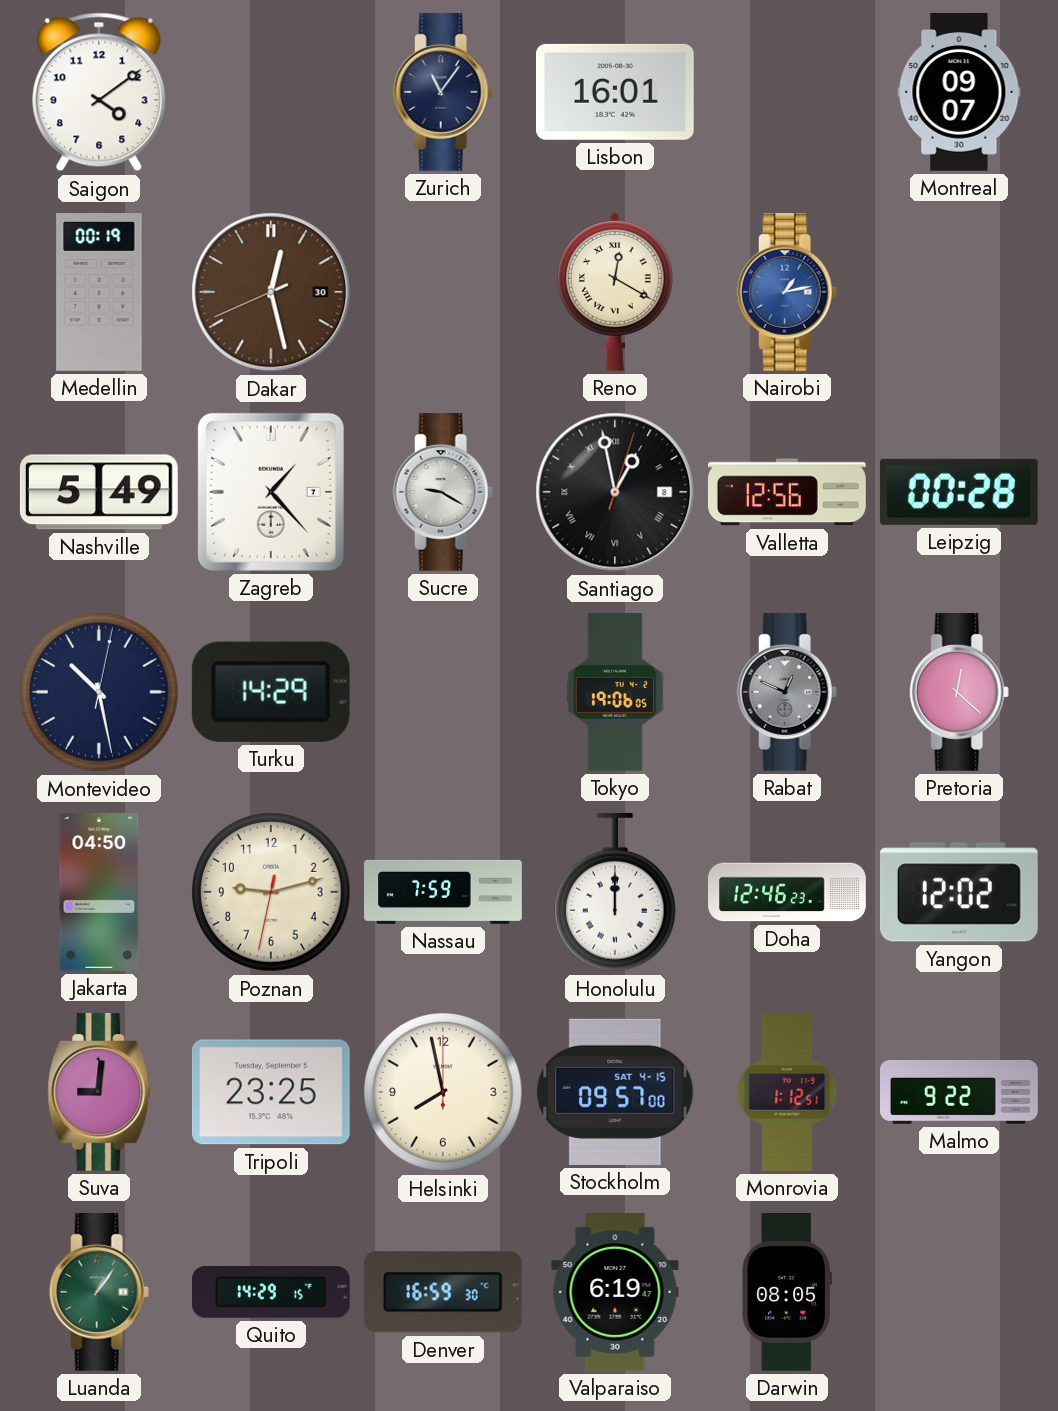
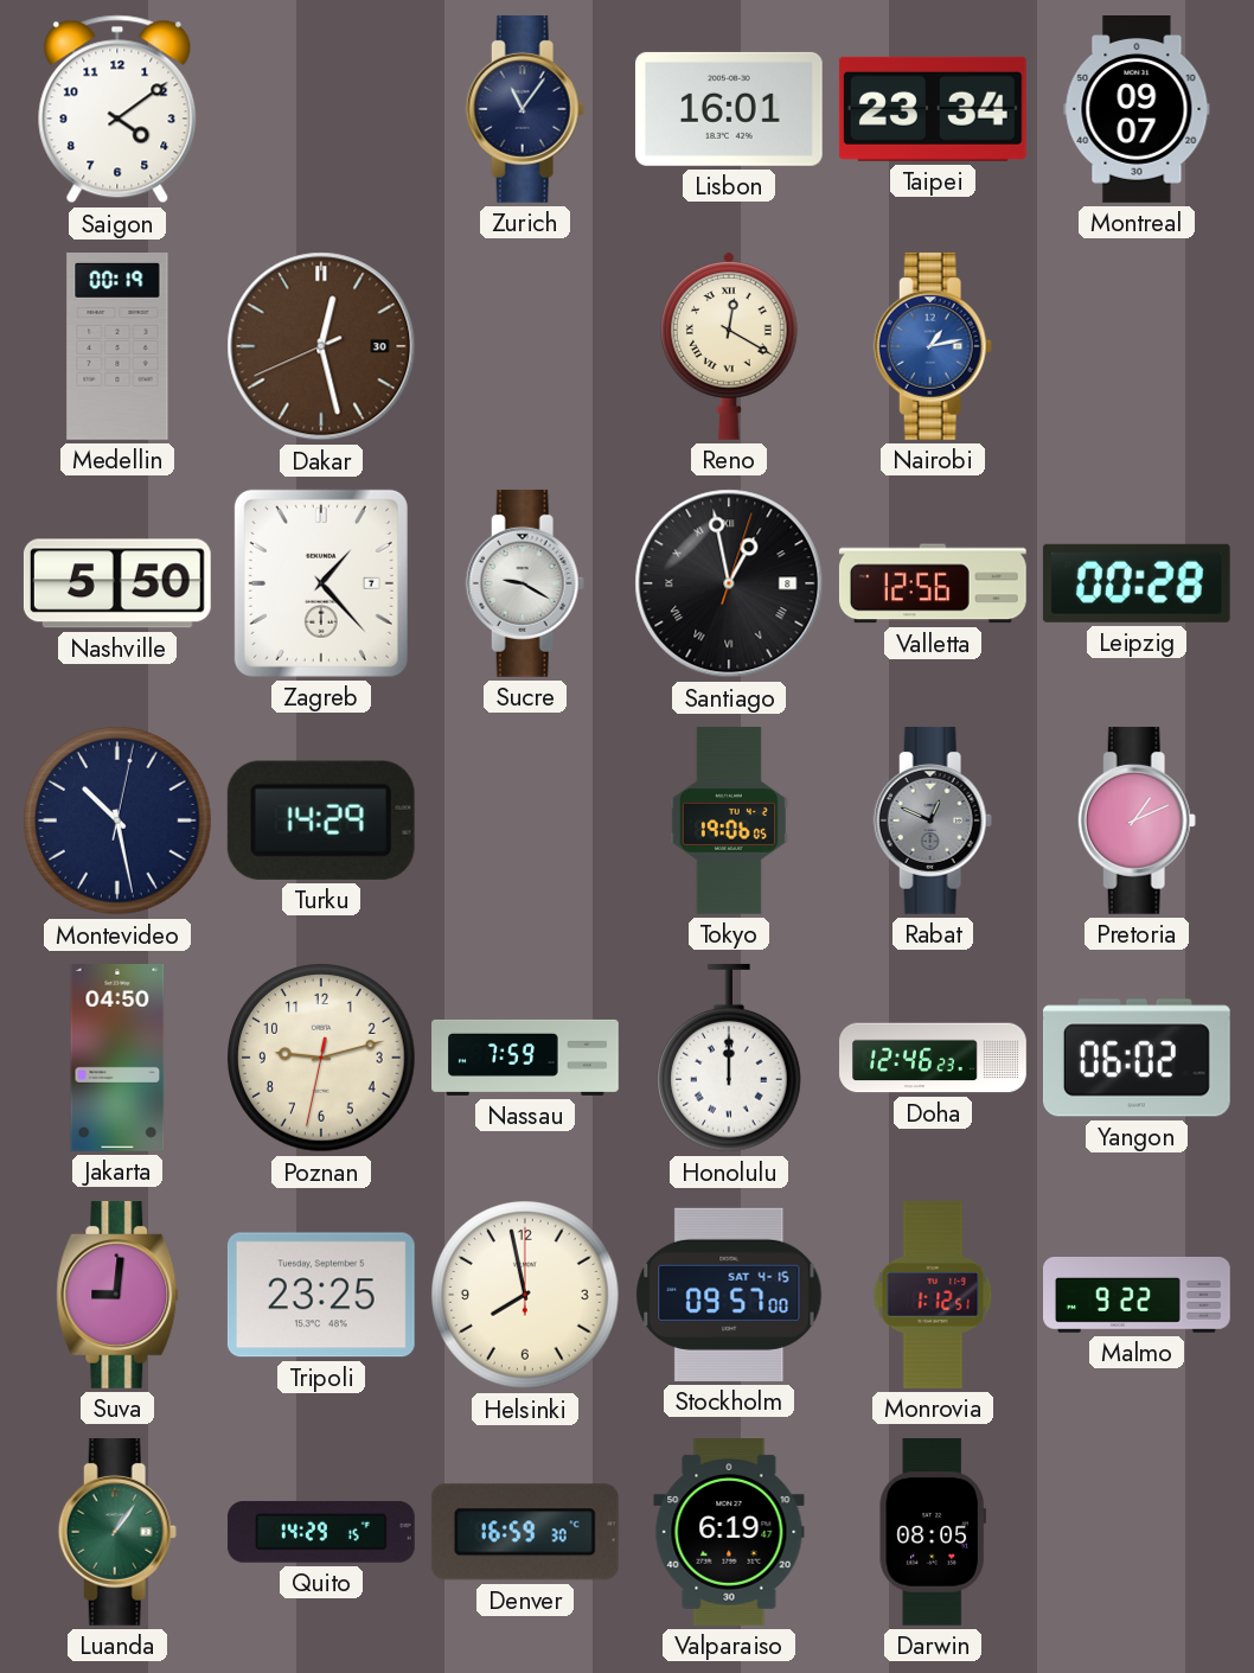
Taipei: none -> 23:34 (933, 109)
Nashville: 5:49 -> 5:50 (117, 583)
Pretoria: 12:22 -> 1:11 (1137, 820)
Yangon: 12:02 -> 06:02 (1137, 1058)
